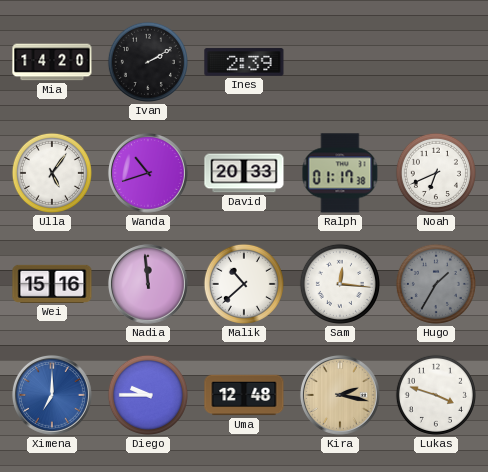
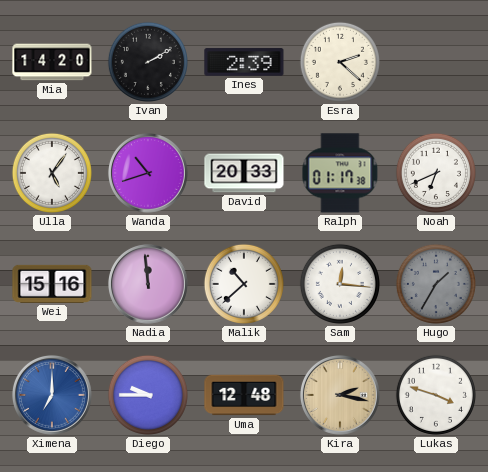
Esra: none -> 2:22 (340, 62)
